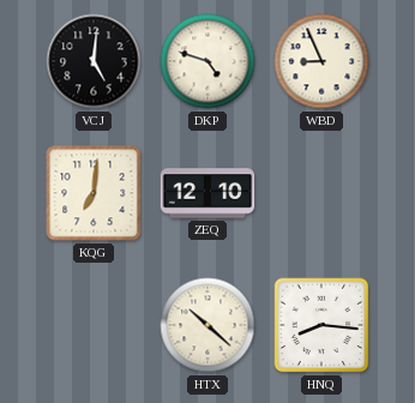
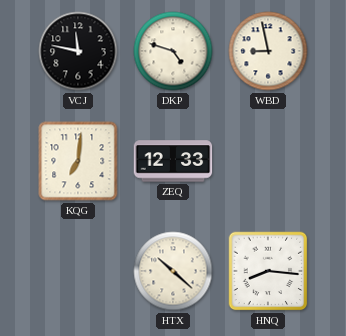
VCJ: 5:01 -> 11:47 (78, 51)
WBD: 8:56 -> 8:58 (268, 51)
ZEQ: 12:10 -> 12:33 (173, 161)
